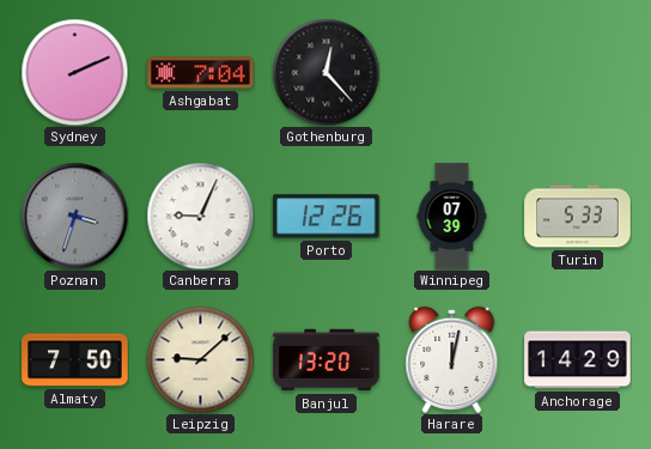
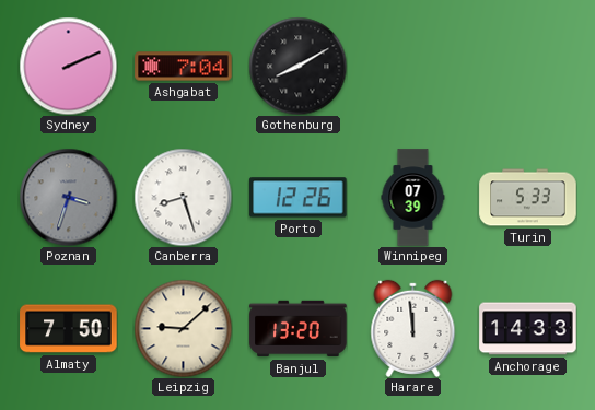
Gothenburg: 12:23 -> 8:10 (297, 66)
Canberra: 9:04 -> 8:27 (183, 197)
Harare: 12:02 -> 11:59 (413, 328)
Anchorage: 14:29 -> 14:33 (528, 329)
